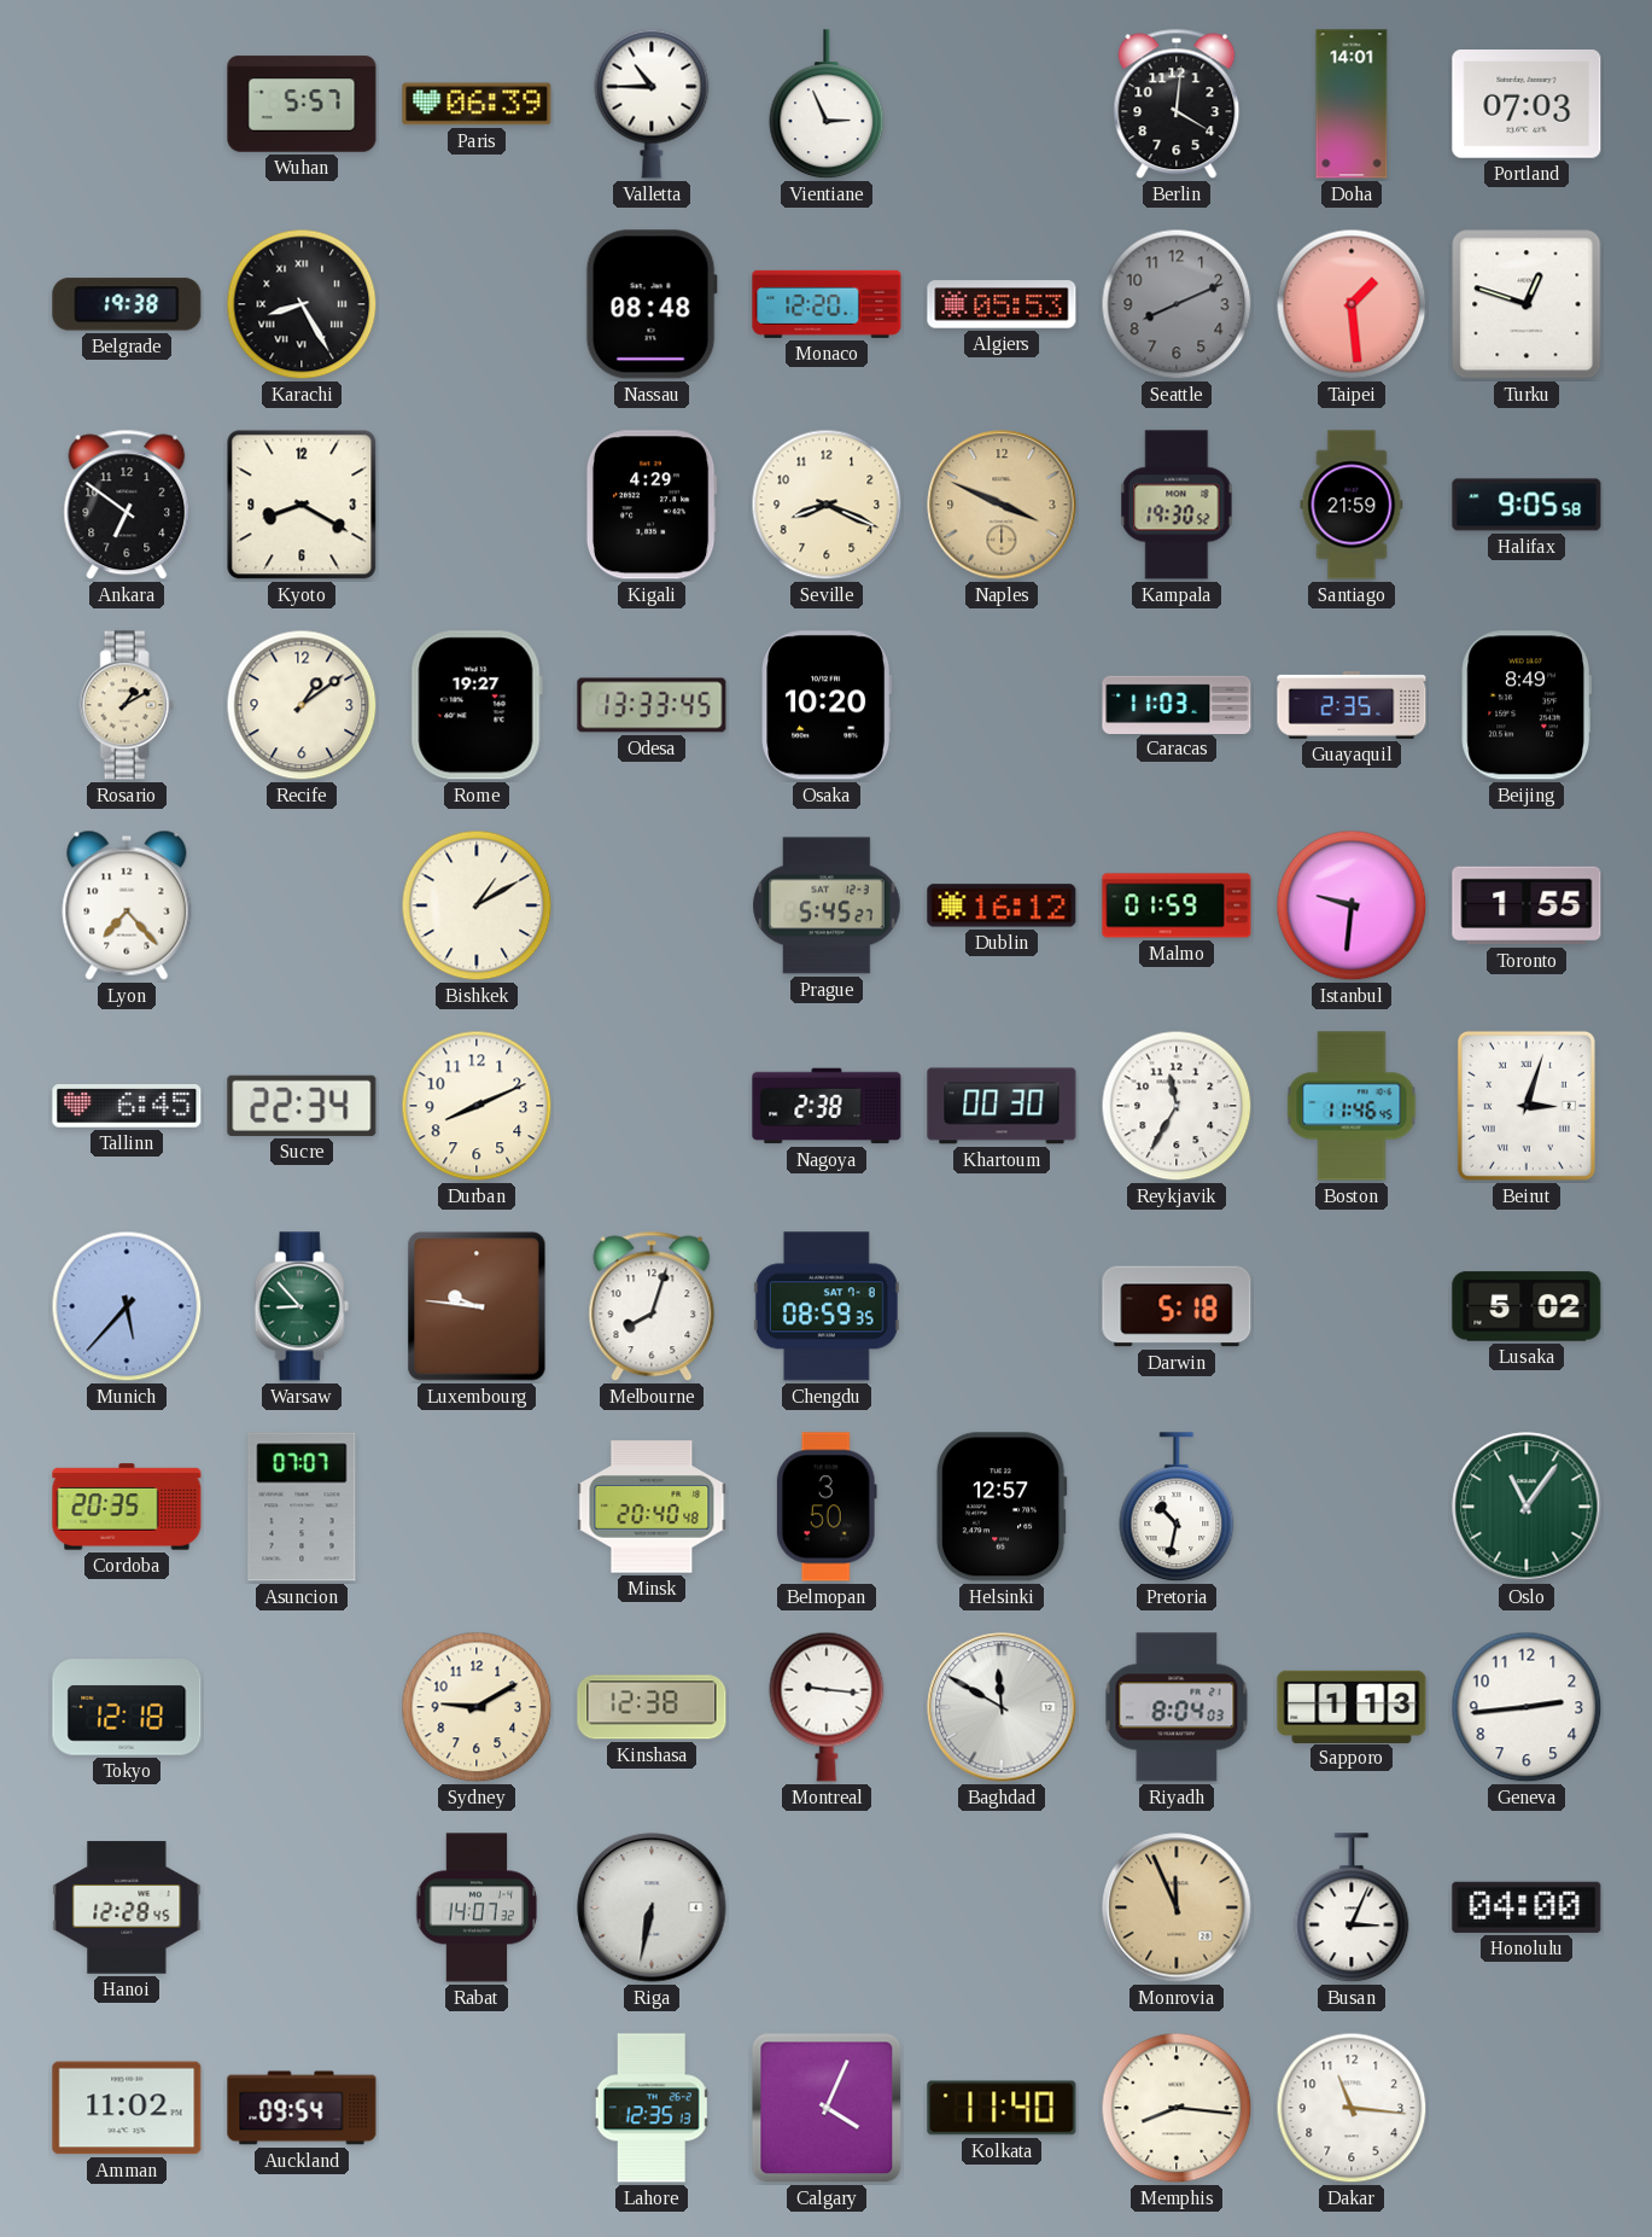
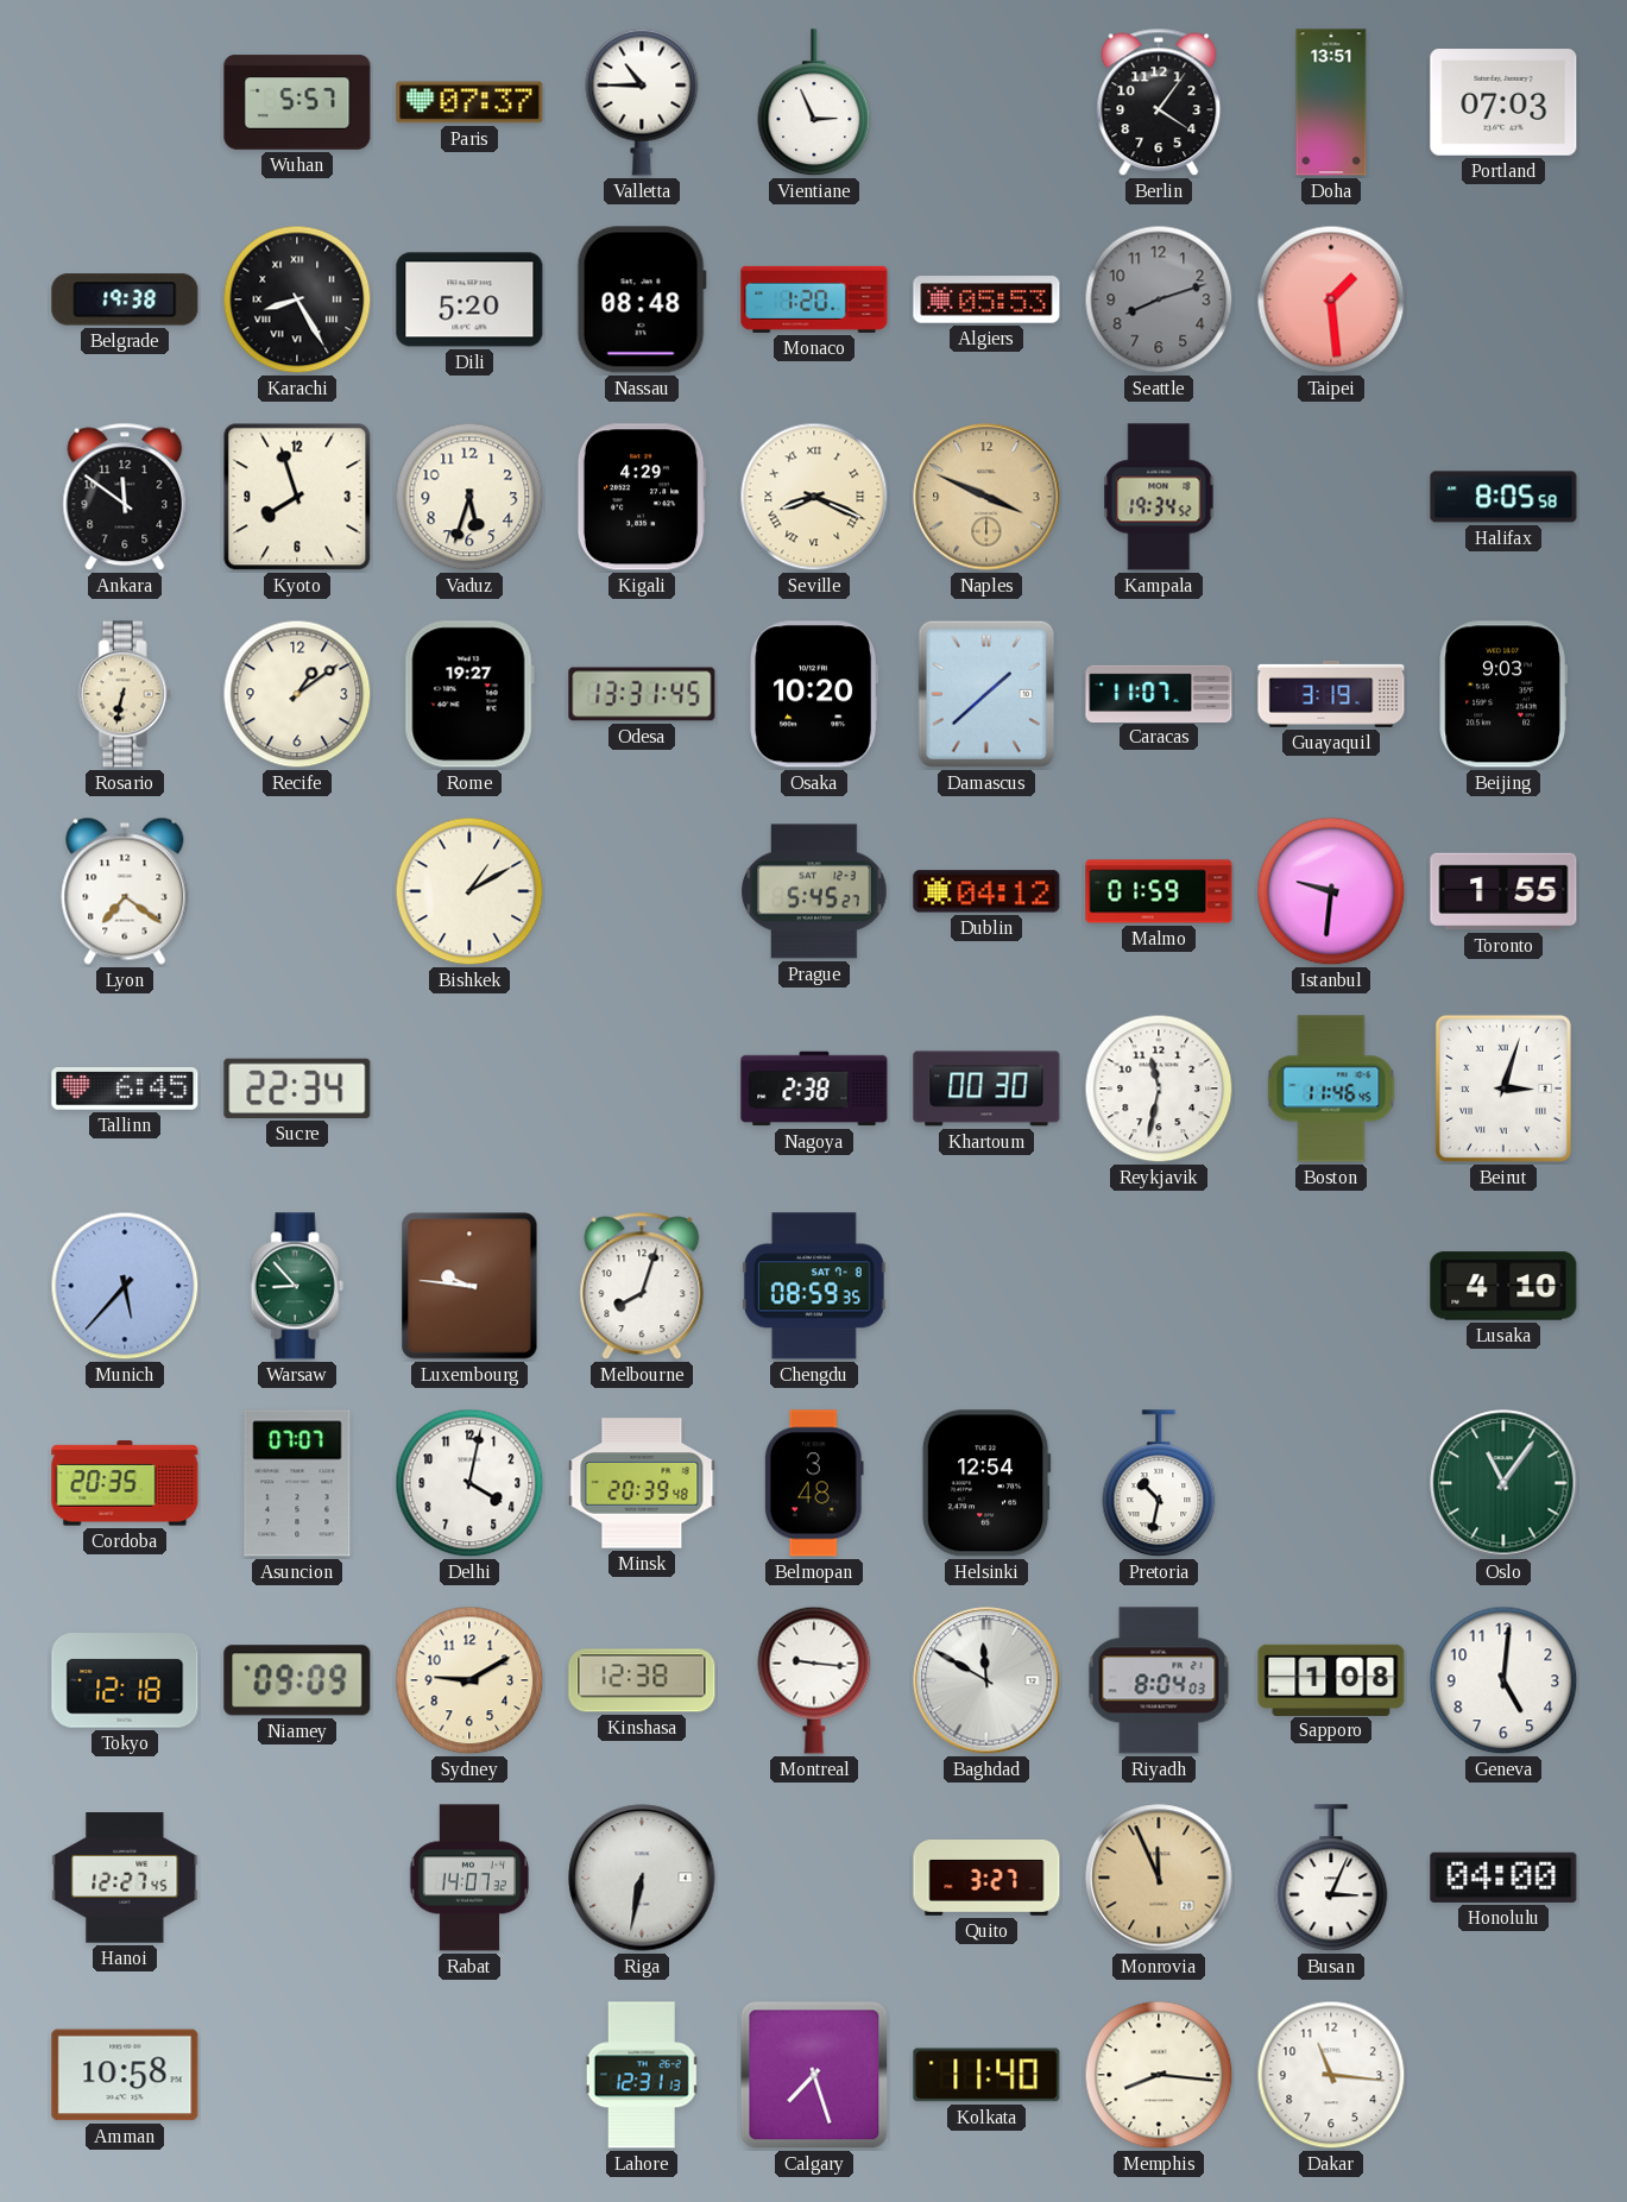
Paris: 06:39 -> 07:37 (469, 102)
Berlin: 4:01 -> 4:06 (1159, 102)
Doha: 14:01 -> 13:51 (1331, 102)
Dili: none -> 5:20 (469, 299)
Monaco: 12:20 -> 1:20 (814, 299)
Seattle: 8:11 -> 8:12 (1159, 299)
Turku: 12:48 -> none (1527, 304)
Ankara: 6:51 -> 11:51 (125, 497)
Kyoto: 8:20 -> 7:57 (297, 497)
Vaduz: none -> 5:33 (469, 497)
Seville numerals: Arabic -> Roman (814, 497)
Kampala: 19:30 -> 19:34 (1159, 497)
Santiago: 21:59 -> none (1352, 505)
Halifax: 9:05 -> 8:05 (1503, 497)
Rosario: 1:10 -> 6:32 (125, 694)
Odesa: 13:33 -> 13:31 (642, 694)
Damascus: none -> 1:38 (985, 694)
Caracas: 11:03 -> 11:07 (1159, 693)
Guayaquil: 2:35 -> 3:19 (1331, 695)
Beijing: 8:49 -> 9:03 (1503, 694)
Lyon: 7:23 -> 7:21 (125, 891)
Dublin: 16:12 -> 04:12 (986, 891)
Durban: 8:11 -> none (477, 1106)
Reykjavik: 11:35 -> 11:32 (1159, 1089)
Darwin: 5:18 -> none (1177, 1306)
Lusaka: 5:02 -> 4:10 (1503, 1286)
Delhi: none -> 4:02 (469, 1483)
Minsk: 20:40 -> 20:39 (642, 1483)
Belmopan: 3:50 -> 3:48 (814, 1483)
Helsinki: 12:57 -> 12:54 (986, 1483)
Niamey: none -> 09:09 (297, 1680)
Sapporo: 1:13 -> 1:08 (1331, 1679)
Geneva: 2:44 -> 5:01 (1503, 1680)
Hanoi: 12:28 -> 12:27 (125, 1878)
Quito: none -> 3:27 (986, 1879)
Amman: 11:02 -> 10:58 (125, 2075)
Auckland: 09:54 -> none (302, 2108)
Lahore: 12:35 -> 12:31 (642, 2075)
Calgary: 4:04 -> 7:27 (814, 2075)
